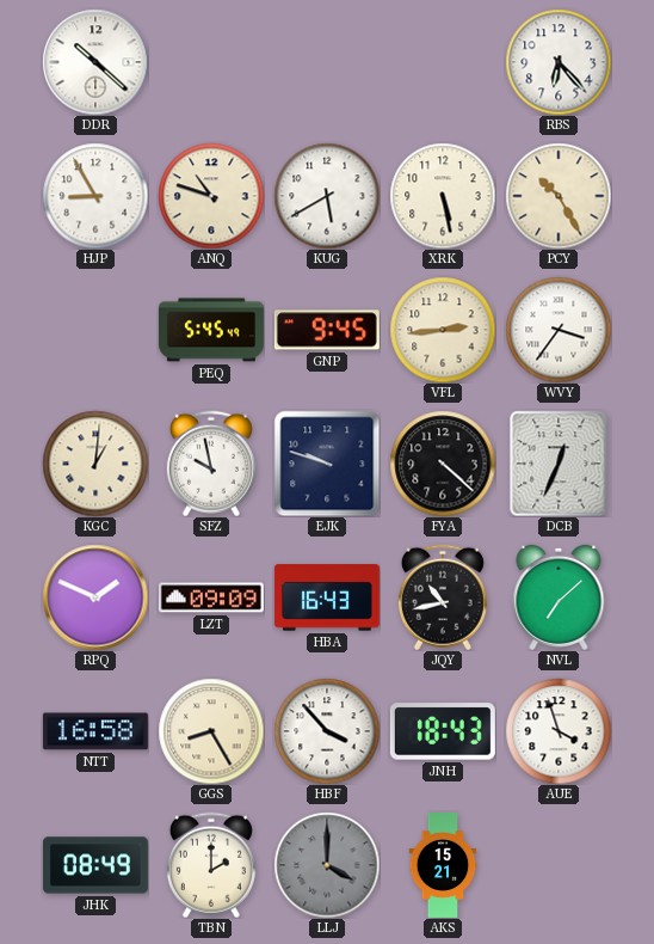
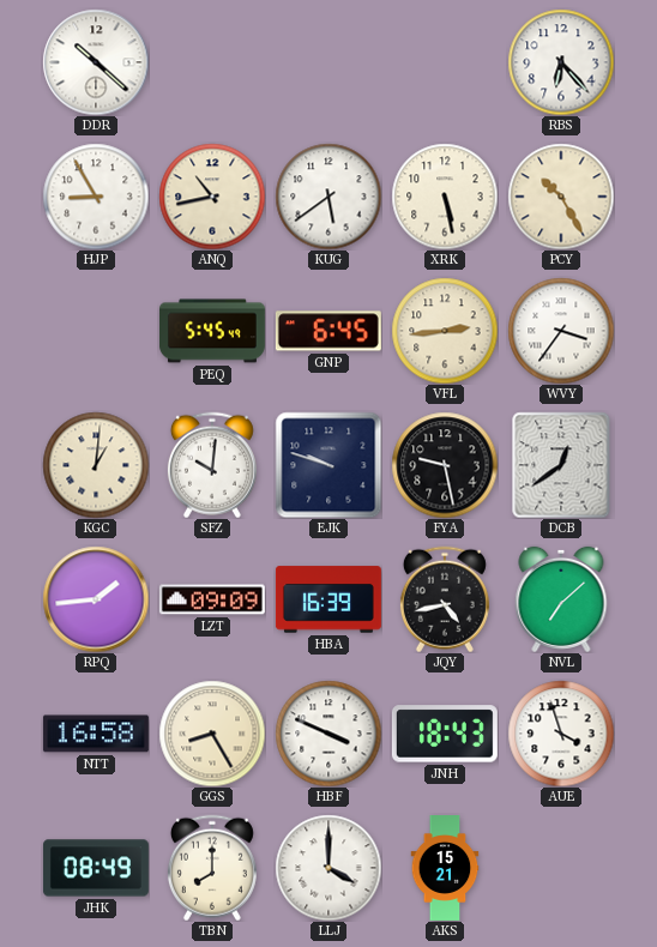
ANQ: 10:48 -> 10:43 (212, 197)
KUG: 5:40 -> 5:39 (328, 197)
GNP: 9:45 -> 6:45 (328, 331)
SFZ: 9:58 -> 10:01 (212, 465)
FYA: 4:22 -> 9:28 (445, 465)
DCB: 12:34 -> 12:39 (561, 465)
RPQ: 1:49 -> 1:44 (96, 599)
HBA: 16:43 -> 16:39 (328, 599)
JQY: 10:43 -> 4:43 (445, 599)
HBF: 3:53 -> 3:49 (328, 734)
TBN: 2:00 -> 8:00 (212, 868)
LLJ dial: grey -> white (328, 868)
